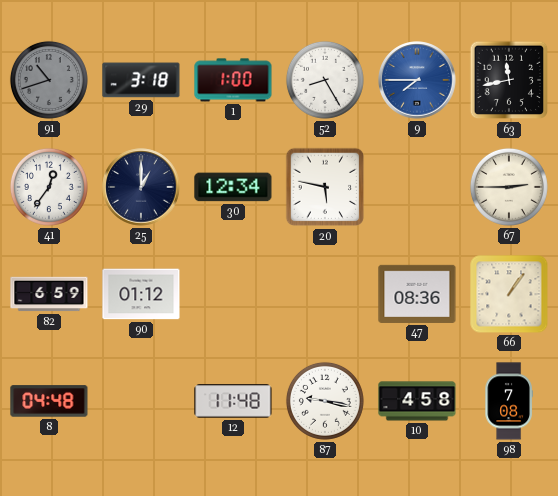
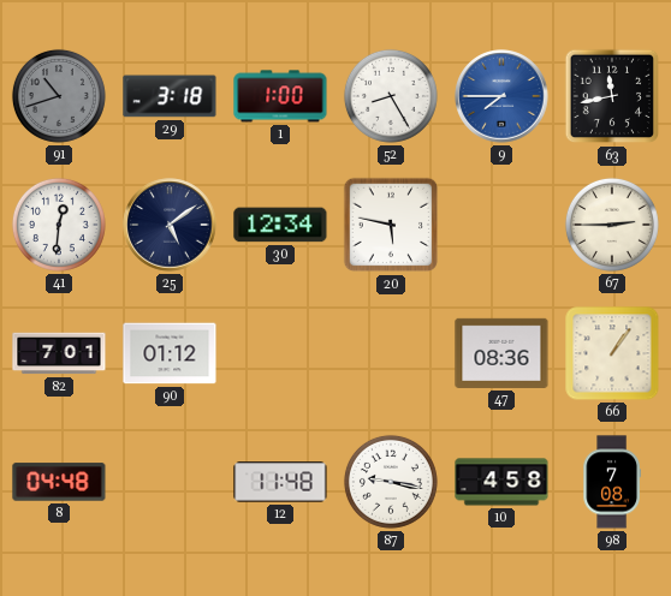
41: 12:36 -> 12:31 (59, 225)
25: 1:00 -> 5:09 (170, 225)
82: 6:59 -> 7:01 (59, 353)
